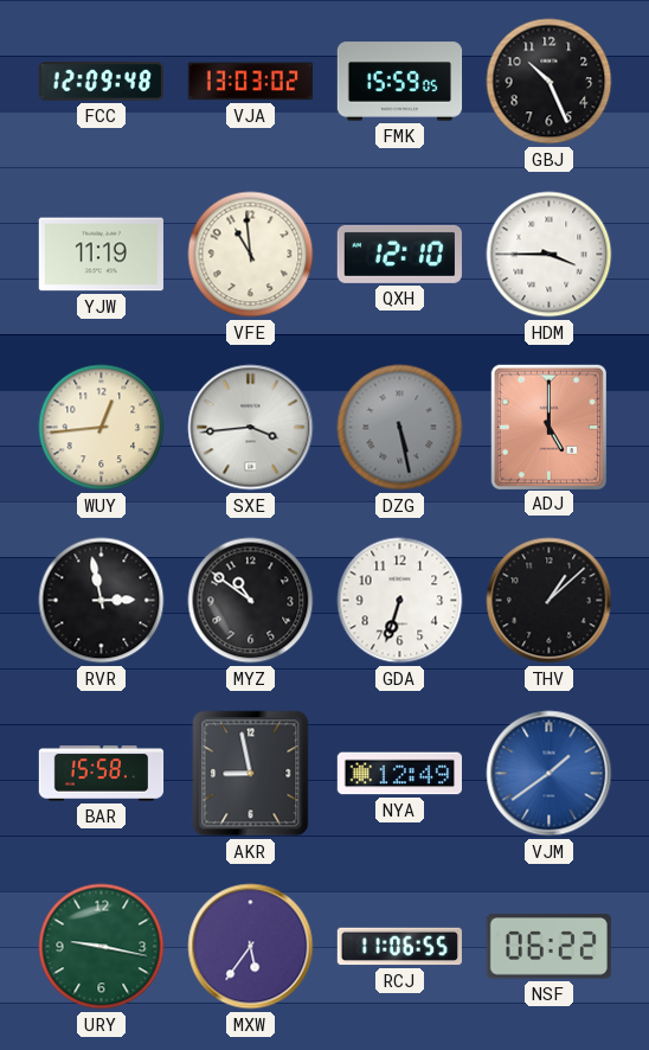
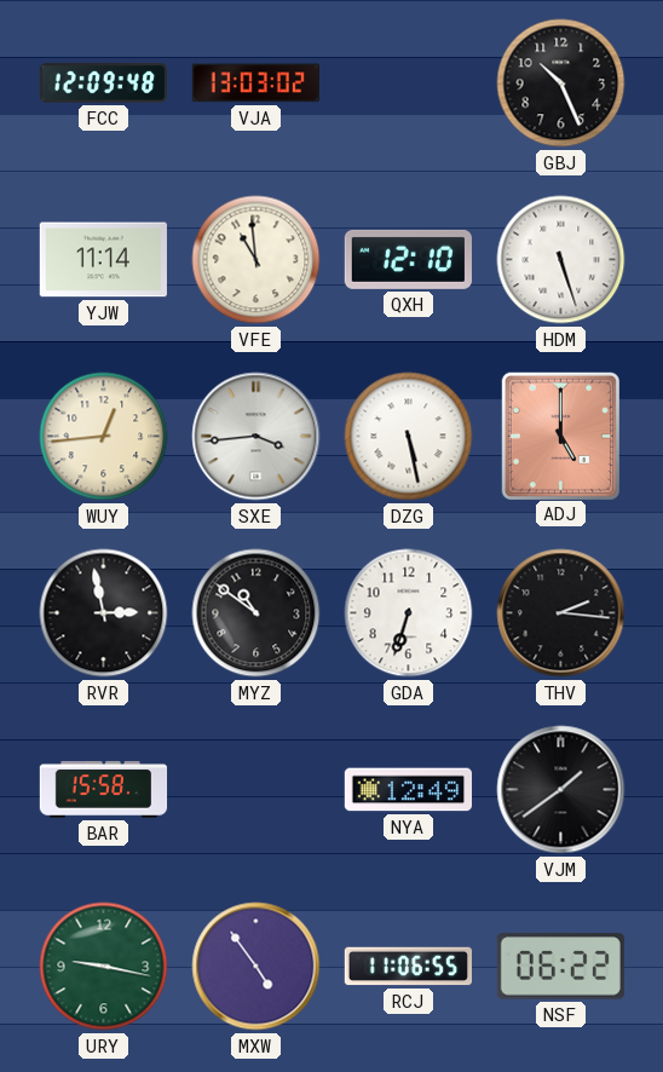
FMK: 15:59 -> none (400, 82)
YJW: 11:19 -> 11:14 (103, 260)
HDM: 3:45 -> 5:27 (561, 260)
DZG dial: grey -> white (409, 437)
THV: 1:08 -> 2:16 (561, 613)
AKR: 8:58 -> none (251, 774)
VJM dial: blue -> black (561, 790)
MXW: 5:36 -> 4:54 (256, 967)
